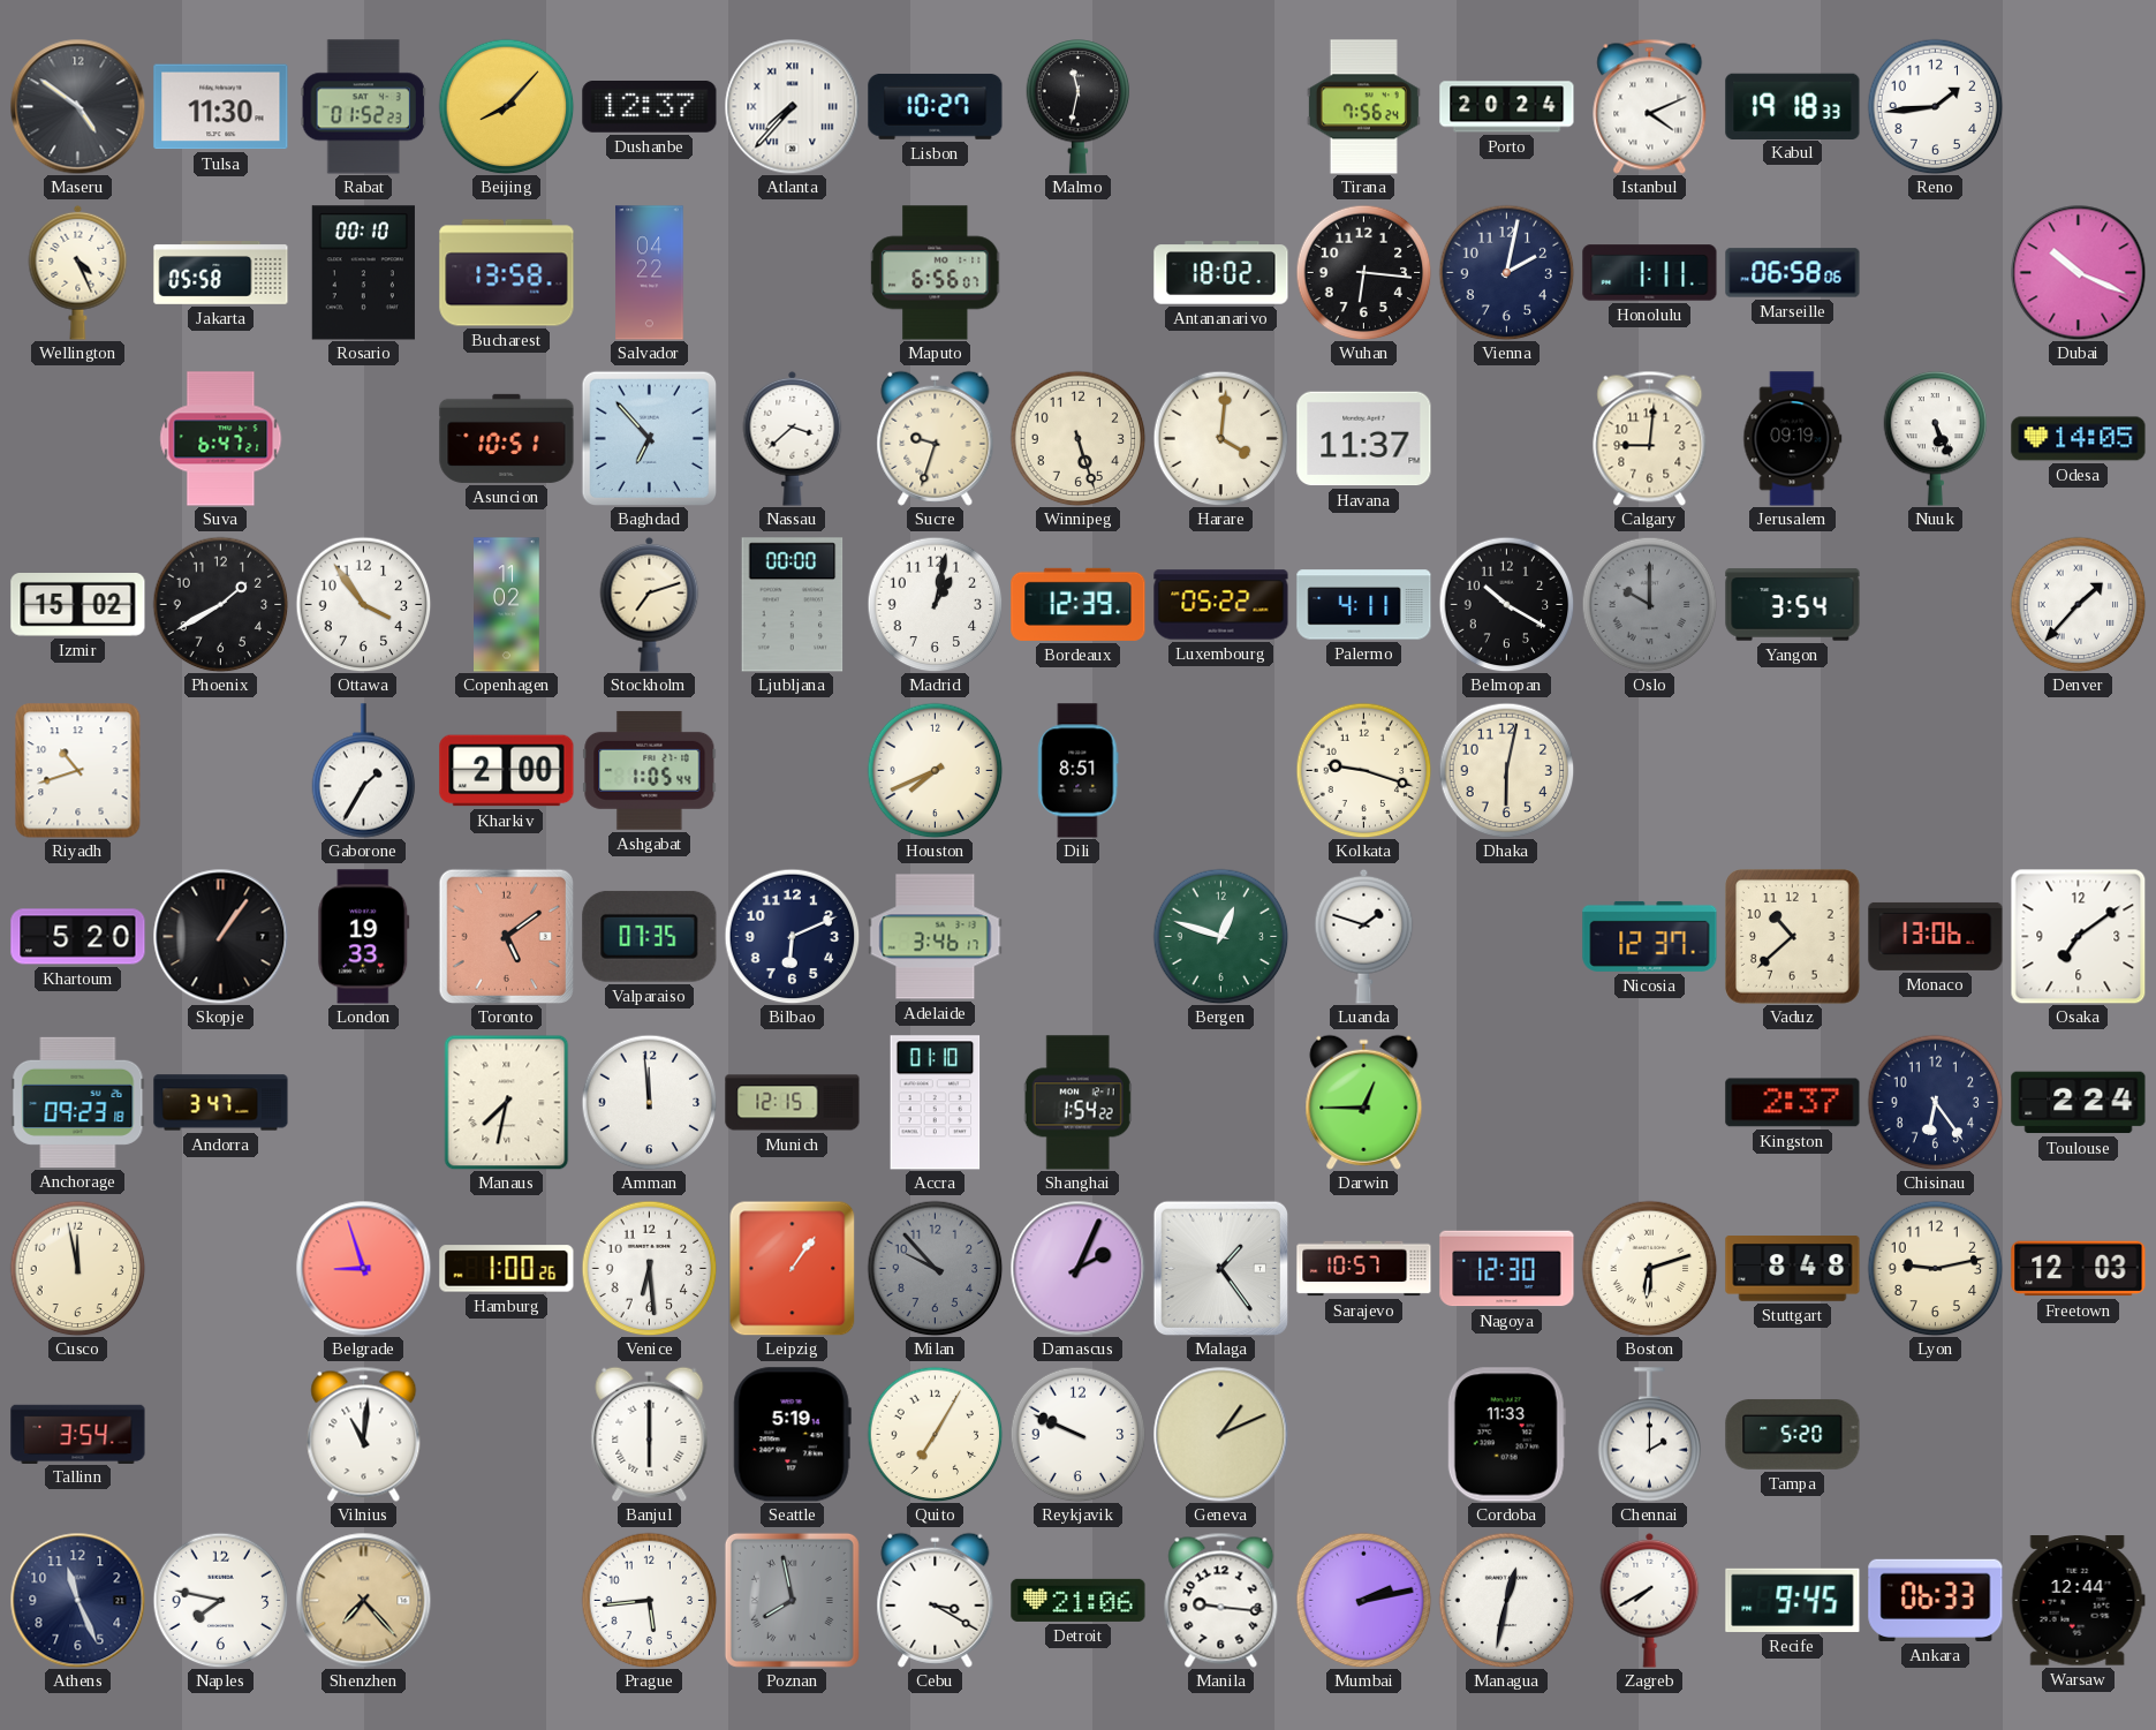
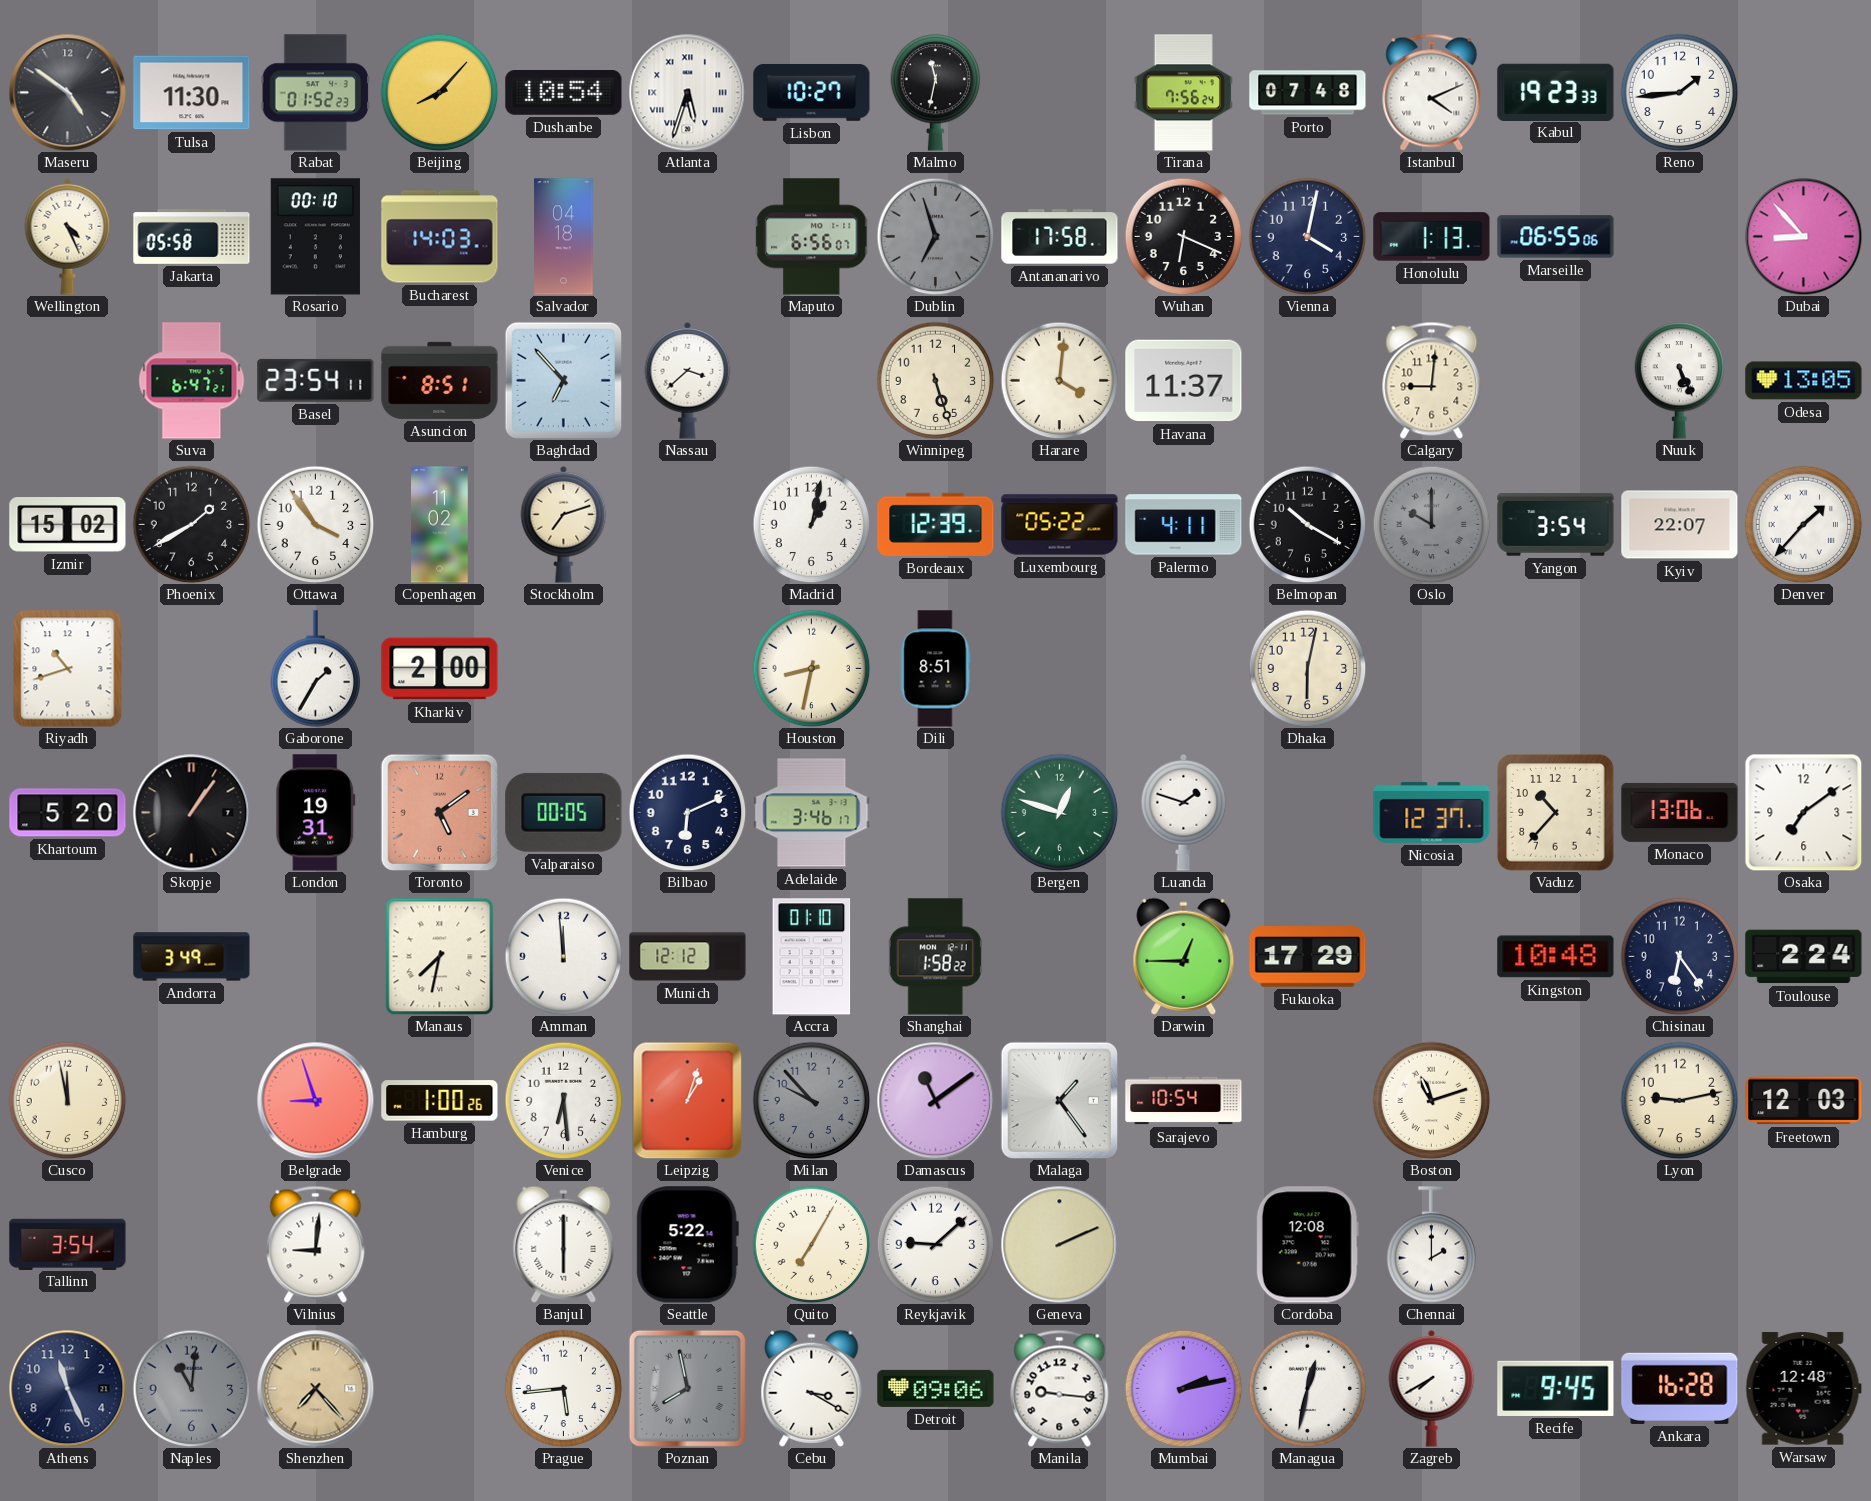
Dushanbe: 12:37 -> 10:54 (564, 93)
Atlanta: 7:37 -> 5:33 (687, 92)
Porto: 20:24 -> 07:48 (1308, 93)
Kabul: 19:18 -> 19:23 (1556, 92)
Bucharest: 13:58 -> 14:03 (440, 237)
Salvador: 04:22 -> 04:18 (564, 237)
Dublin: none -> 6:57 (935, 236)
Antananarivo: 18:02 -> 17:58 (1060, 237)
Wuhan: 6:16 -> 6:19 (1183, 236)
Vienna: 2:02 -> 4:02 (1307, 236)
Honolulu: 1:11 -> 1:13 (1432, 237)
Marseille: 06:58 -> 06:55 (1556, 237)
Dubai: 10:19 -> 8:53 (1803, 236)
Basel: none -> 23:54 (316, 380)
Asuncion: 10:51 -> 8:51 (440, 380)
Sucre: 9:33 -> none (936, 438)
Jerusalem: 09:19 -> none (1793, 439)
Odesa: 14:05 -> 13:05 (1804, 381)
Ljubljana: 00:00 -> none (793, 605)
Kyiv: none -> 22:07 (1680, 525)
Ashgabat: 1:05 -> none (650, 770)
Houston: 7:41 -> 8:32 (811, 668)
Kolkata: 9:18 -> none (1363, 770)
London: 19:33 -> 19:31 (316, 813)
Valparaiso: 07:35 -> 00:05 (564, 812)
Vaduz: 10:38 -> 10:37 (1556, 813)
Anchorage: 09:23 -> none (78, 1102)
Andorra: 3:47 -> 3:49 (192, 957)
Munich: 12:15 -> 12:12 (688, 957)
Shanghai: 1:54 -> 1:58 (935, 957)
Fukuoka: none -> 17:29 (1308, 957)
Kingston: 2:37 -> 10:48 (1556, 957)
Leipzig: 1:06 -> 1:03 (688, 1100)
Damascus: 2:04 -> 11:09 (935, 1100)
Sarajevo: 10:57 -> 10:54 (1184, 1101)
Nagoya: 12:30 -> none (1507, 1269)
Boston: 6:12 -> 11:12 (1431, 1100)
Stuttgart: 8:48 -> none (1793, 1269)
Vilnius: 11:01 -> 9:01 (316, 1244)
Seattle: 5:19 -> 5:22 (687, 1245)
Reykjavik: 9:49 -> 9:08 (935, 1244)
Geneva: 1:11 -> 2:11 (1059, 1244)
Cordoba: 11:33 -> 12:08 (1307, 1245)
Tampa: 5:20 -> none (1793, 1434)
Naples: 7:47 -> 11:01 (191, 1388)
Naples dial: white -> grey (191, 1388)
Detroit: 21:06 -> 09:06 (936, 1388)
Ankara: 06:33 -> 16:28 (1680, 1388)
Warsaw: 12:44 -> 12:48 (1803, 1389)
